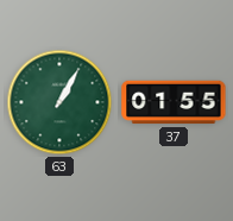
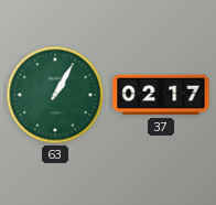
37: 01:55 -> 02:17 (161, 95)
